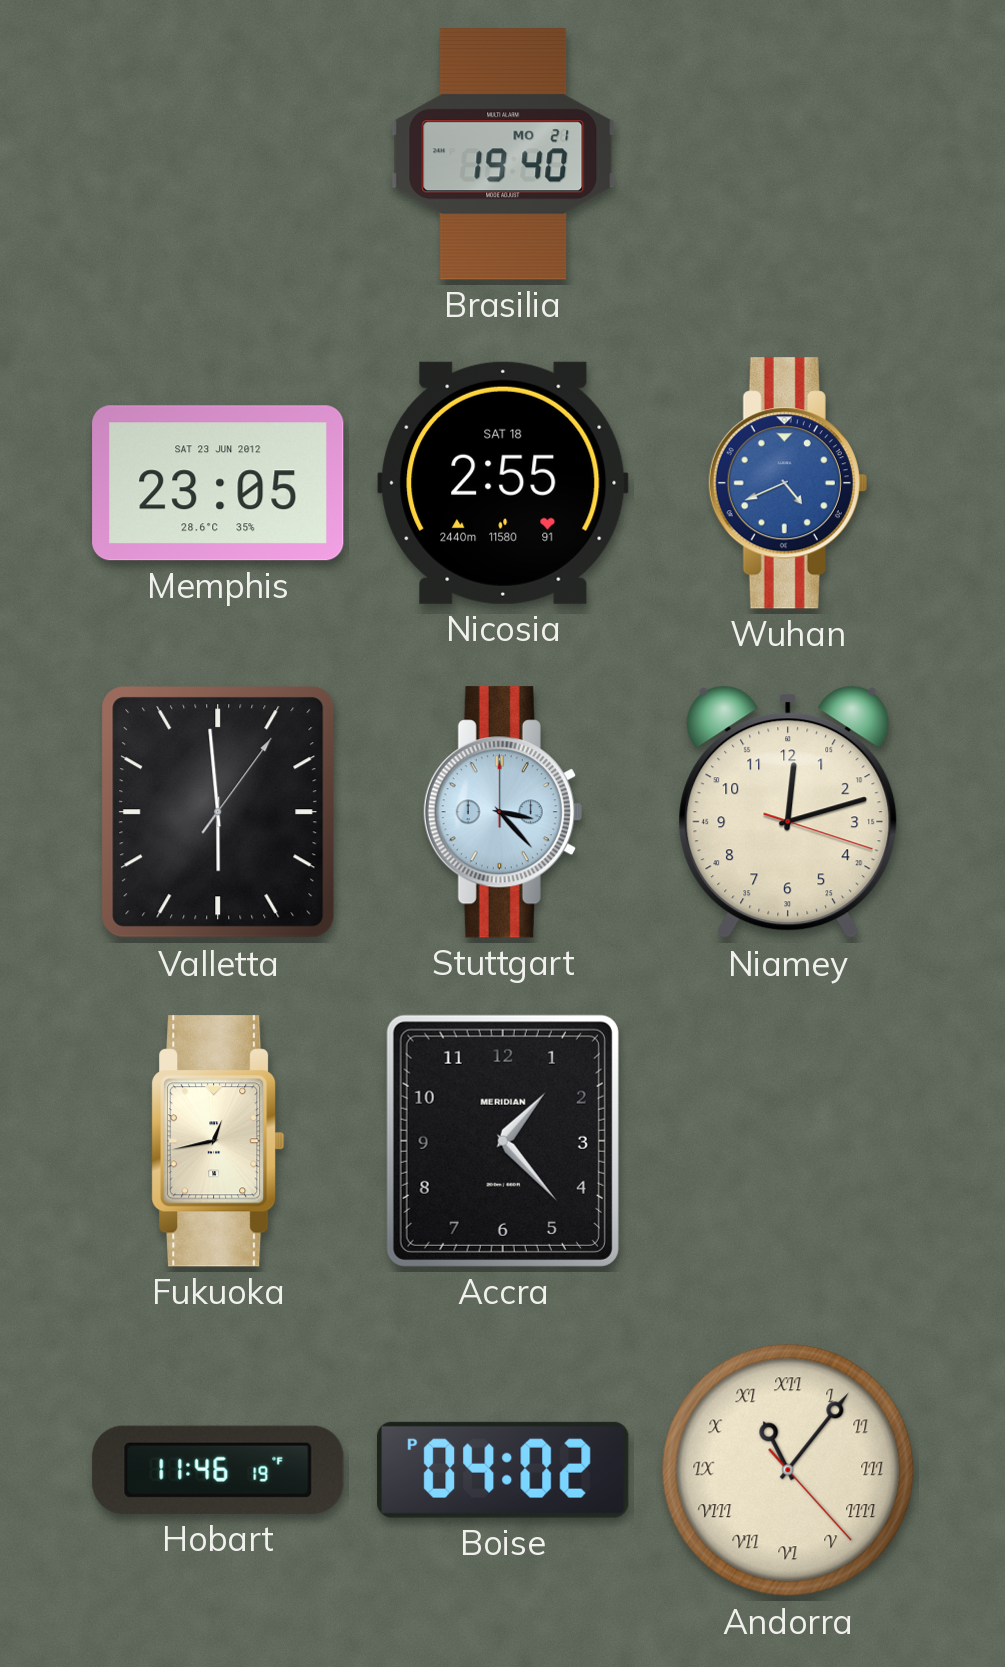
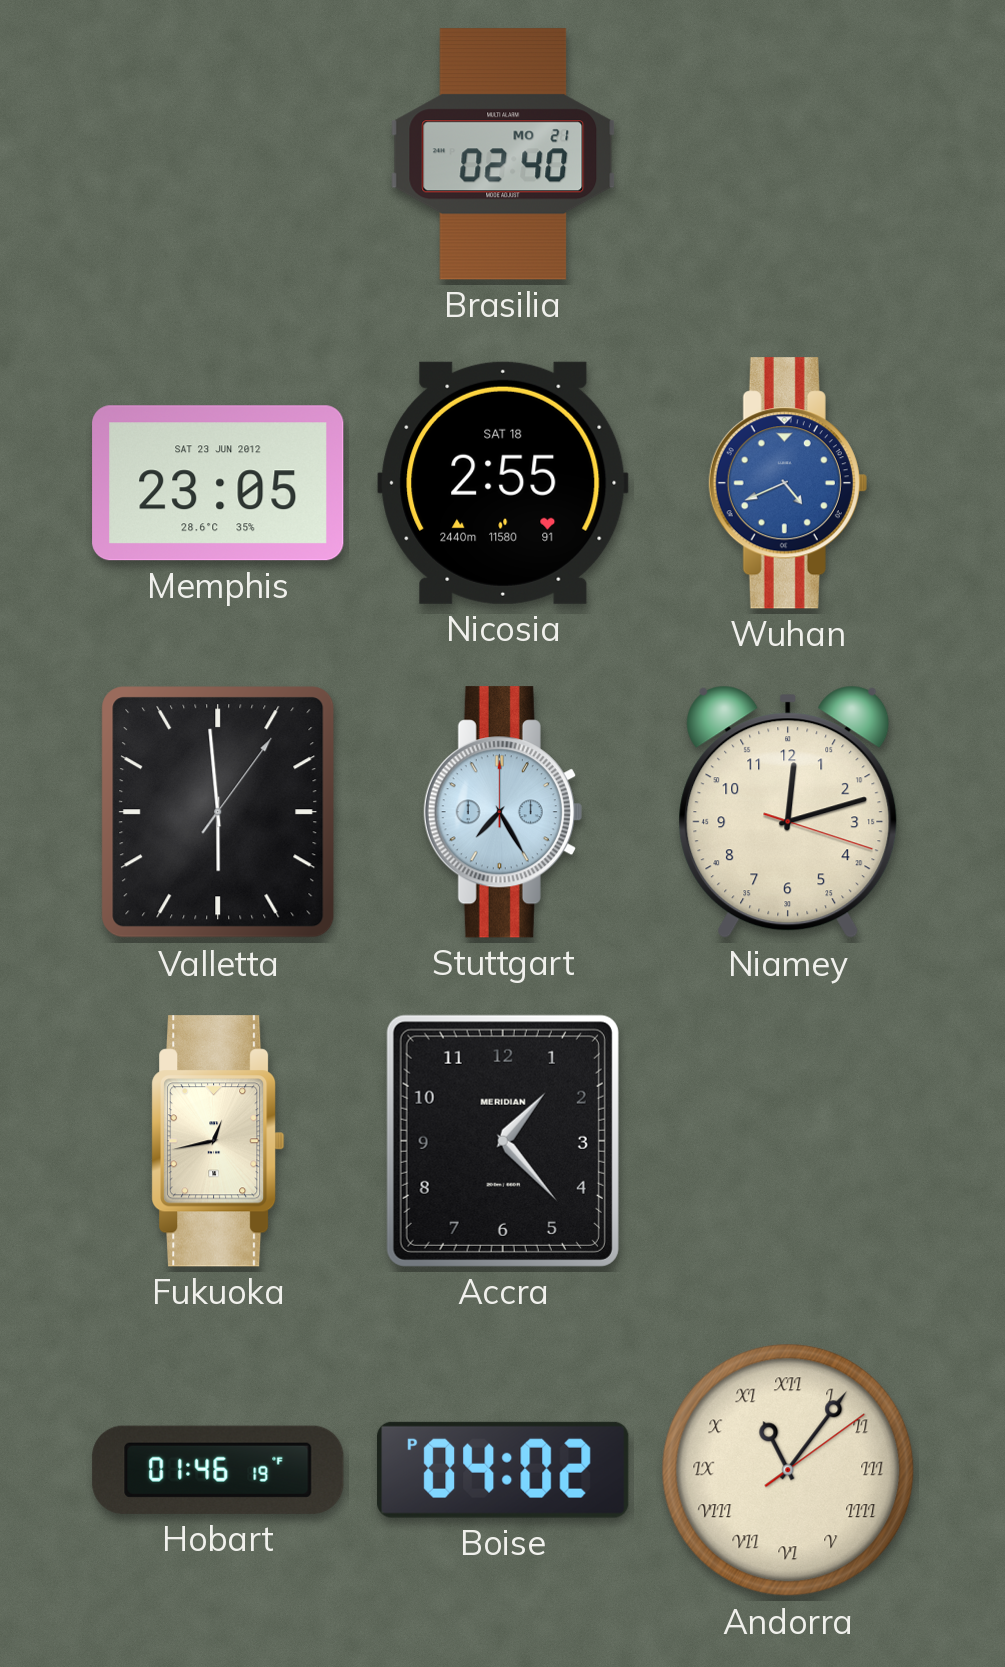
Brasilia: 19:40 -> 02:40 (503, 154)
Stuttgart: 3:23 -> 7:25 (503, 812)
Hobart: 11:46 -> 01:46 (218, 1470)
Andorra: 11:06:23 -> 11:06:09 (788, 1470)
